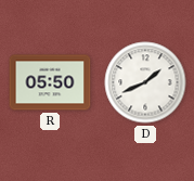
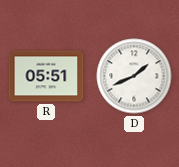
R: 05:50 -> 05:51 (46, 76)
